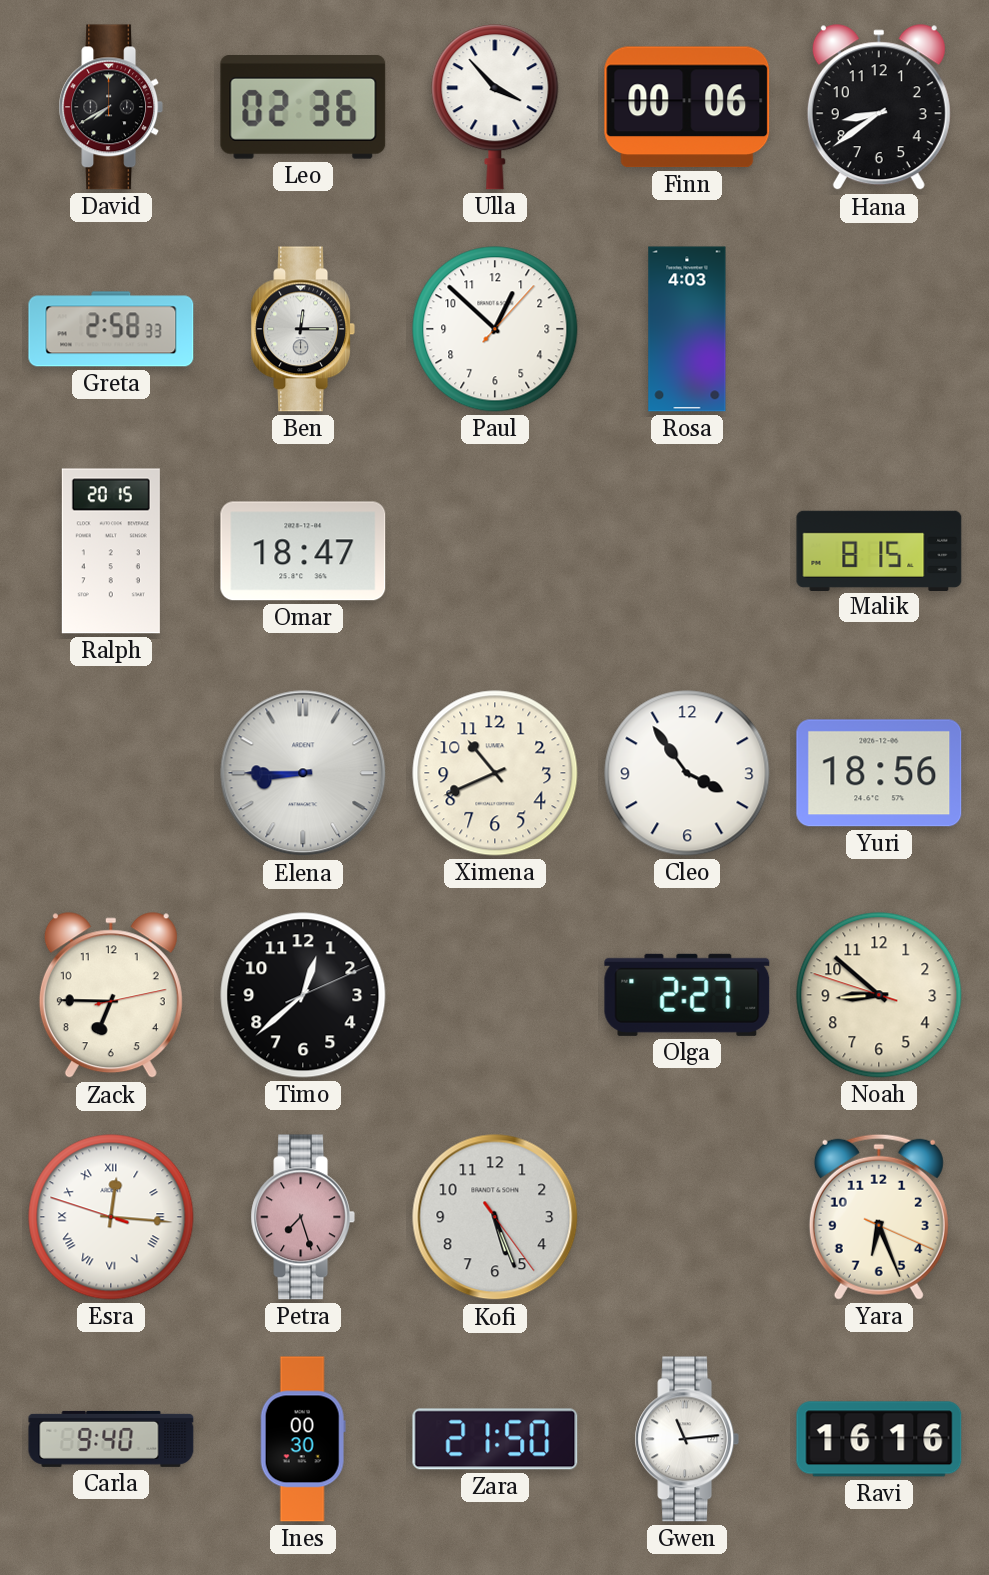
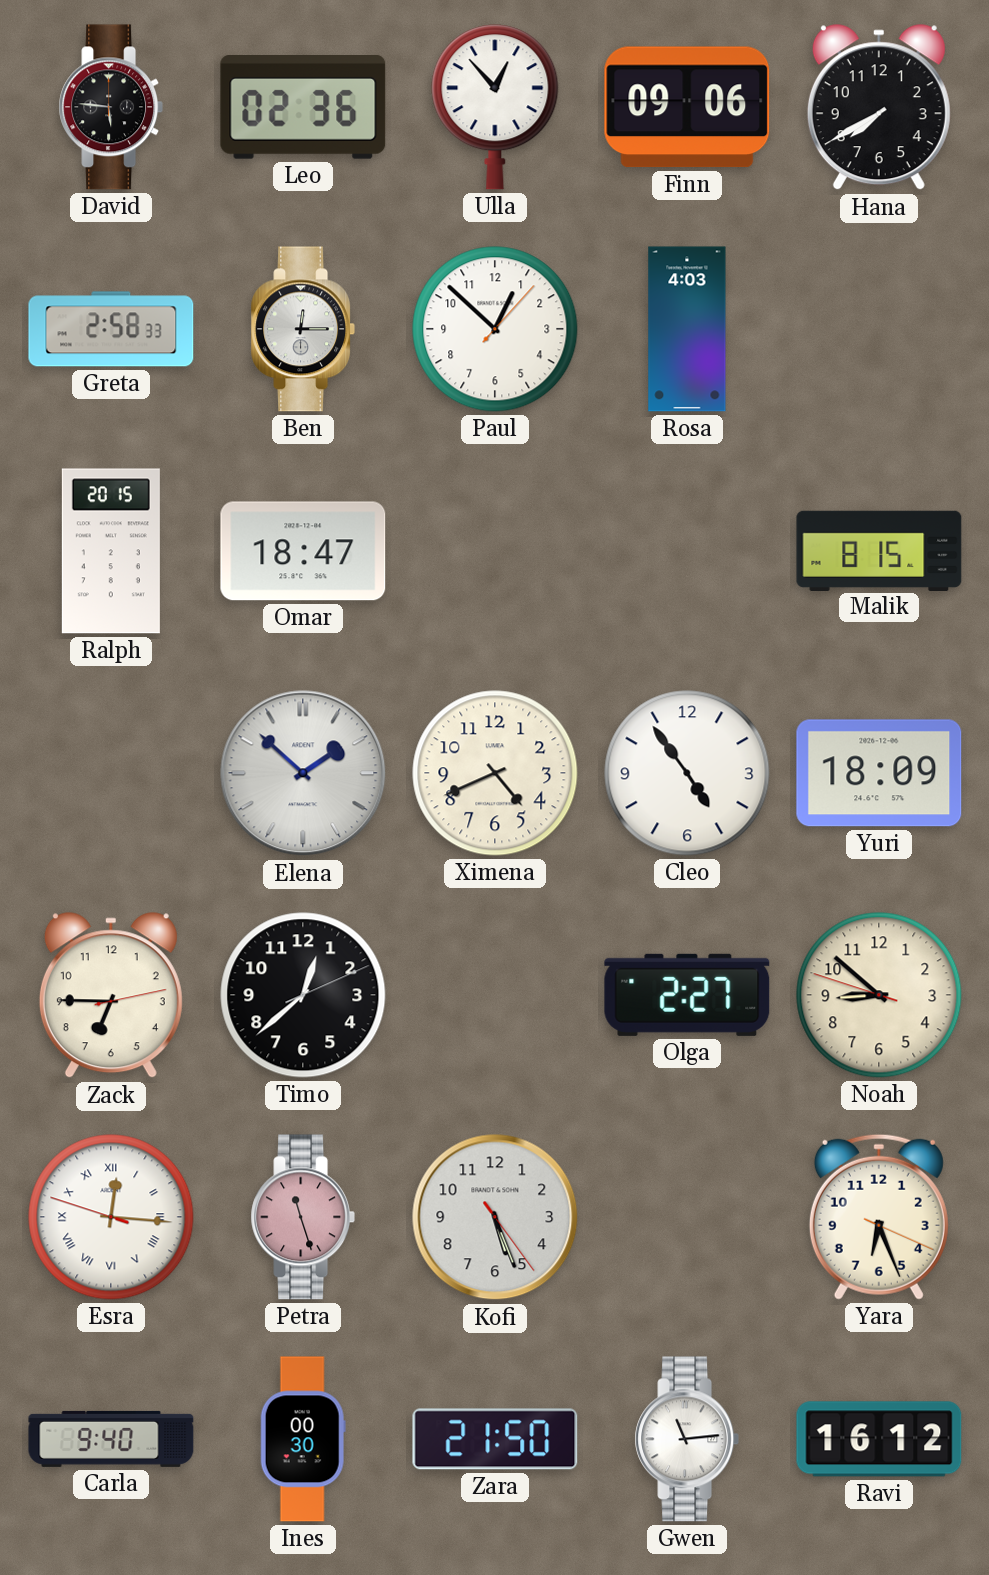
David: 7:40 -> 5:46 (111, 107)
Ulla: 3:53 -> 12:53 (495, 107)
Finn: 00:06 -> 09:06 (687, 107)
Hana: 8:39 -> 7:40 (879, 108)
Elena: 8:45 -> 1:52 (303, 773)
Ximena: 10:41 -> 4:41 (495, 773)
Cleo: 3:54 -> 4:54 (687, 773)
Yuri: 18:56 -> 18:09 (879, 773)
Petra: 7:27 -> 11:27 (303, 1217)
Ravi: 16:16 -> 16:12 (879, 1439)
